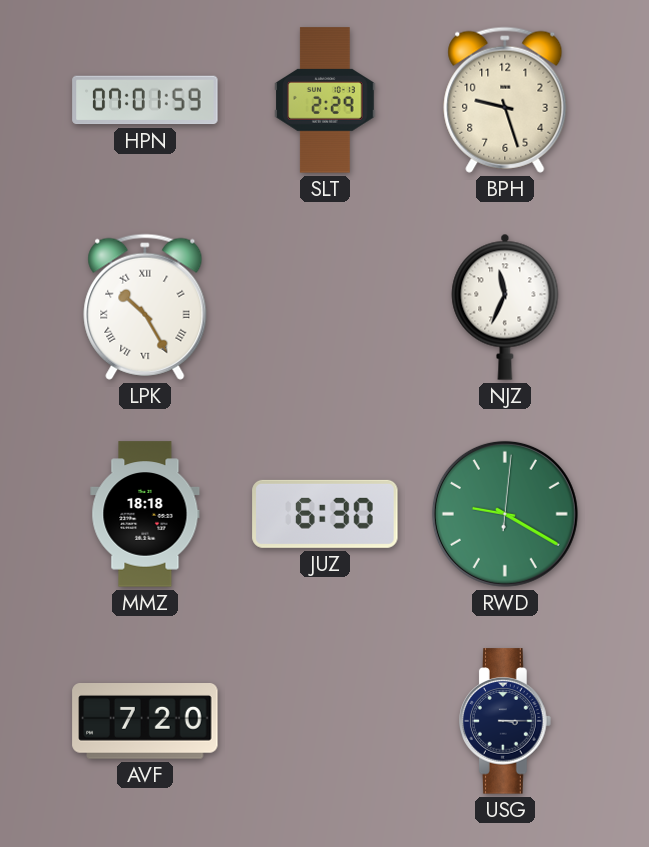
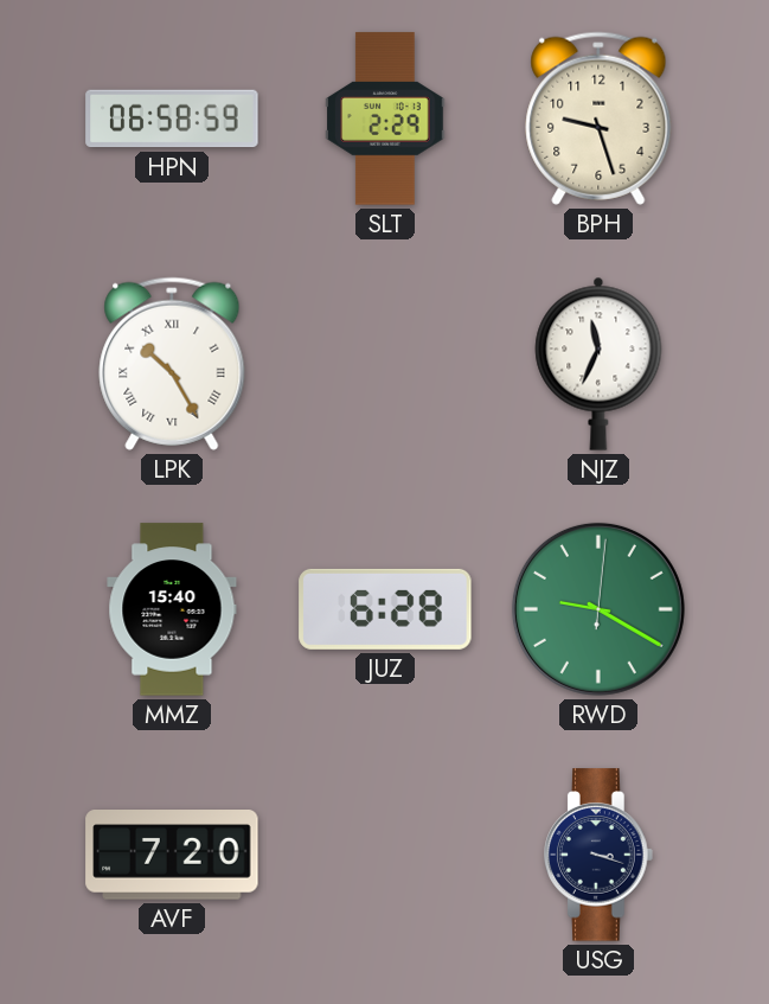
HPN: 07:01 -> 06:58 (172, 119)
MMZ: 18:18 -> 15:40 (172, 609)
JUZ: 6:30 -> 6:28 (385, 609)
USG: 3:15 -> 3:18 (598, 855)
